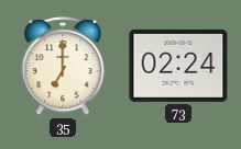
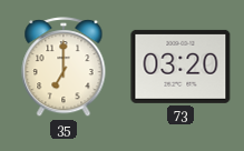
73: 02:24 -> 03:20 (180, 67)
